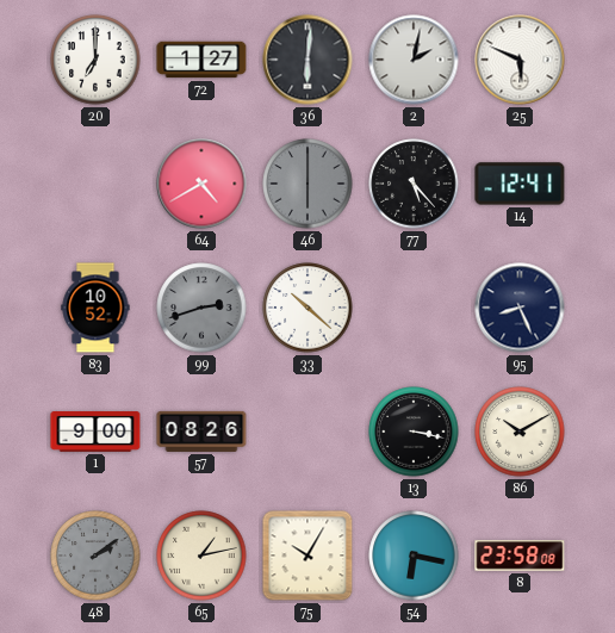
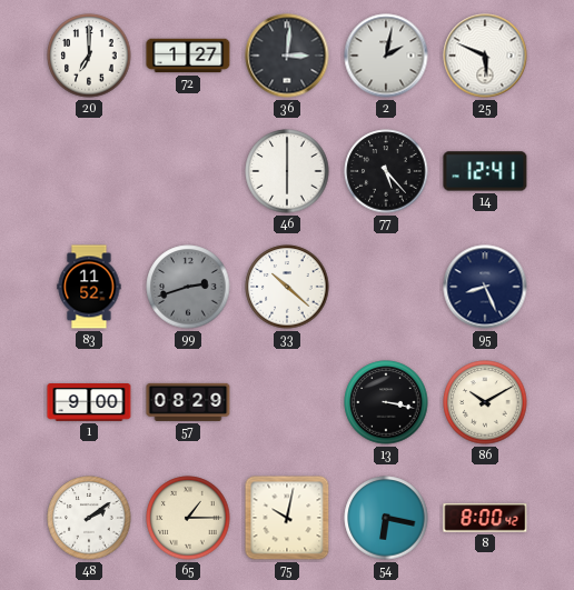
36: 6:01 -> 3:01 (287, 56)
64: 4:40 -> none (201, 184)
46 dial: grey -> white (287, 171)
83: 10:52 -> 11:52 (89, 287)
57: 08:26 -> 08:29 (188, 402)
48 dial: grey -> white (89, 518)
65: 1:13 -> 1:15 (188, 518)
75: 10:05 -> 10:02 (287, 518)
8: 23:58 -> 8:00 (485, 518)
